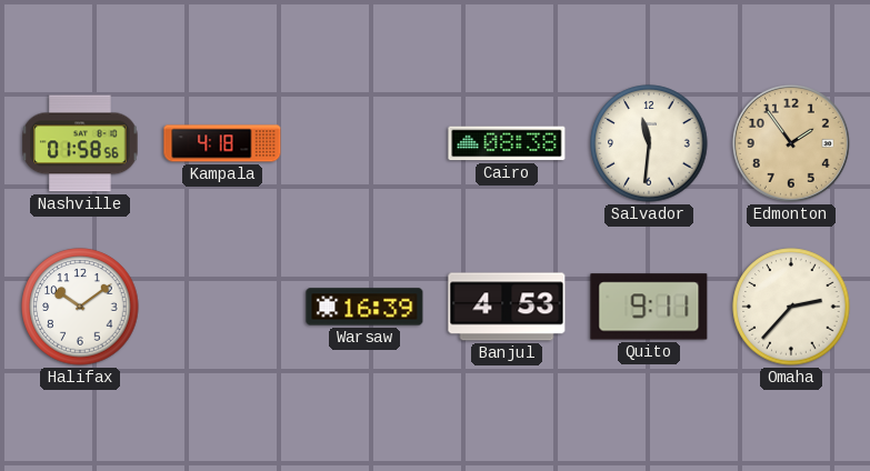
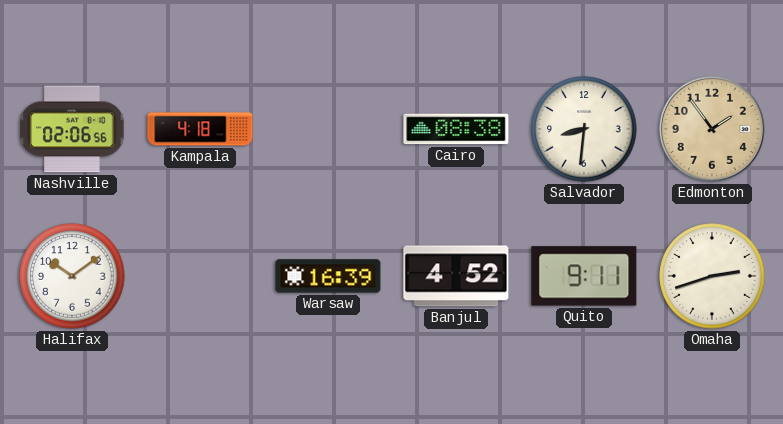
Nashville: 01:58 -> 02:06 (72, 129)
Salvador: 11:31 -> 8:31 (584, 129)
Banjul: 4:53 -> 4:52 (456, 276)
Omaha: 2:37 -> 2:42 (712, 276)
